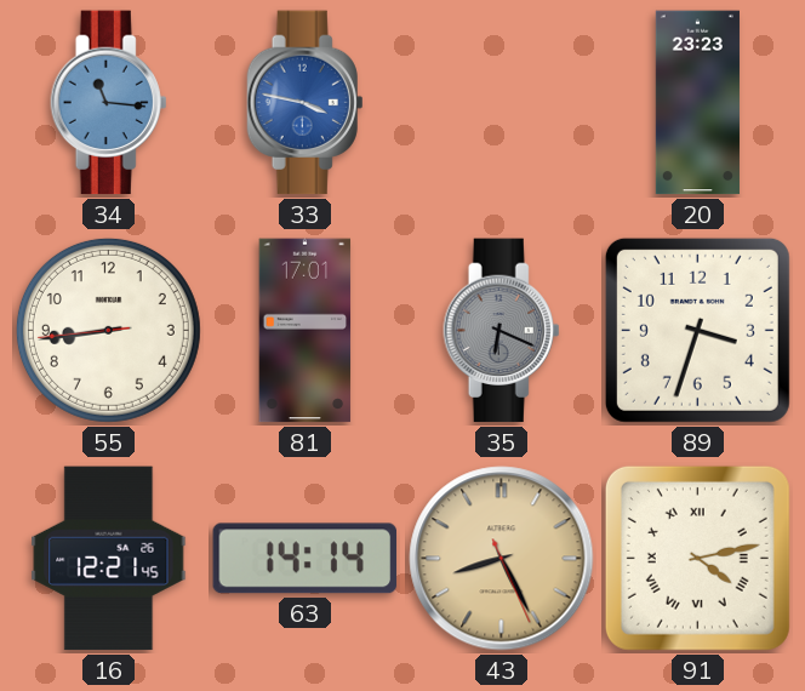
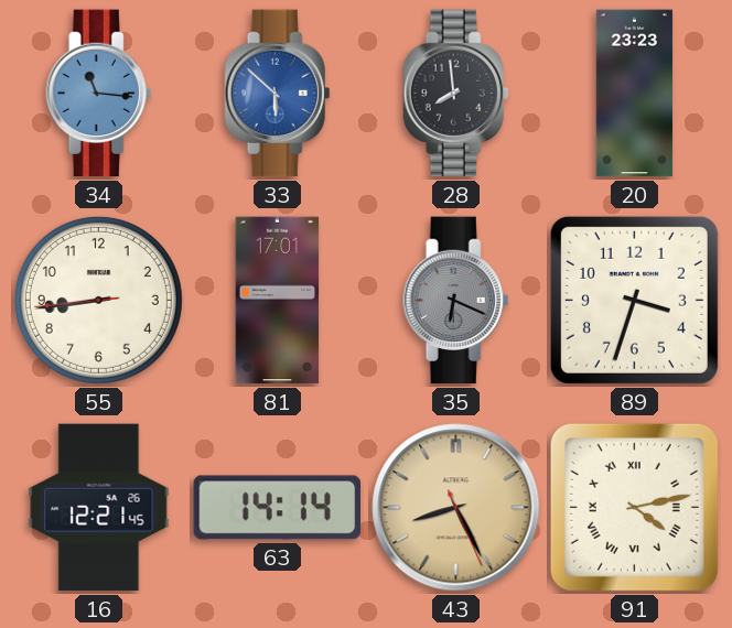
33: 3:47 -> 5:52 (278, 94)
28: none -> 7:59 (456, 94)
